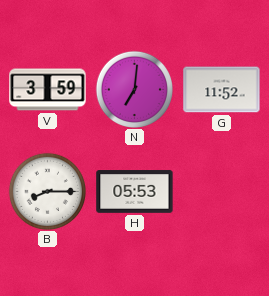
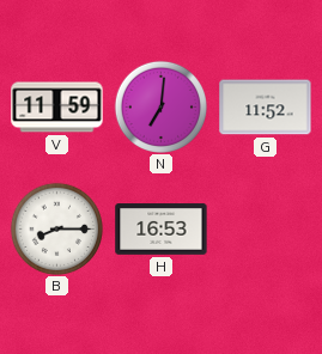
V: 3:59 -> 11:59 (57, 108)
H: 05:53 -> 16:53 (162, 230)
